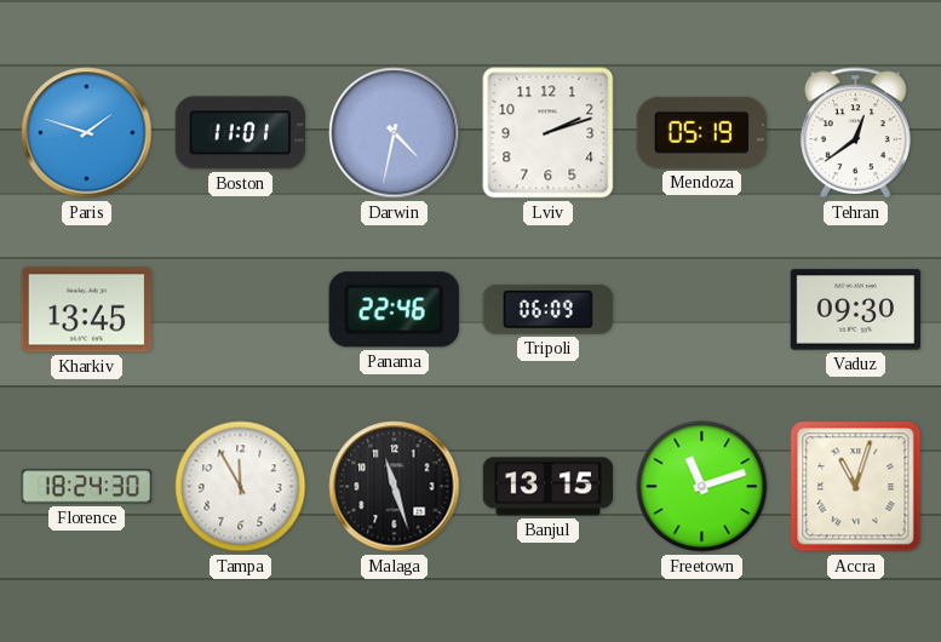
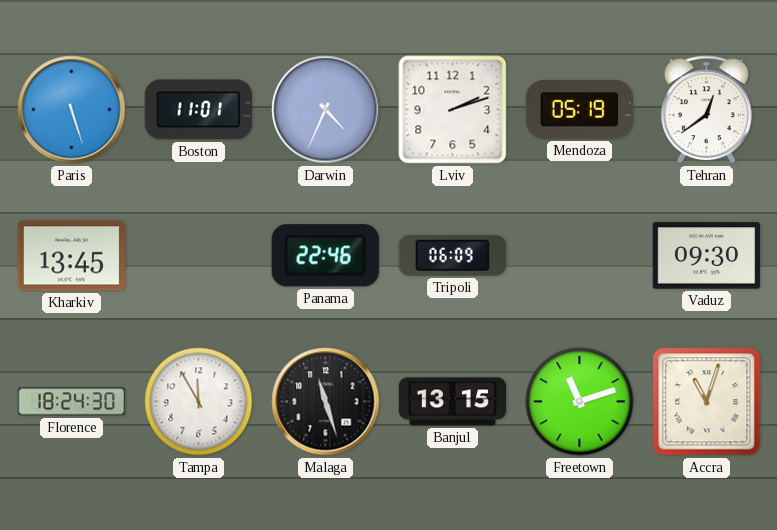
Paris: 1:48 -> 5:27 (72, 110)
Darwin: 4:32 -> 4:34 (326, 110)
